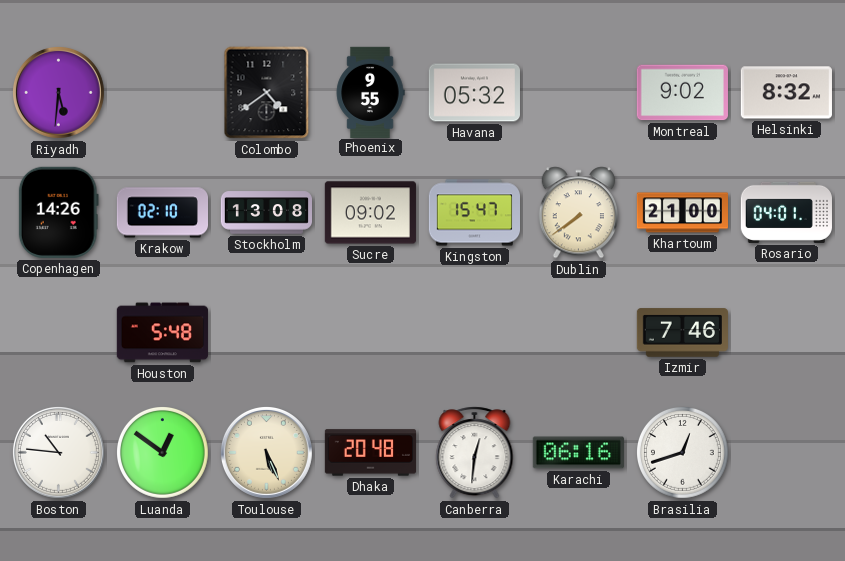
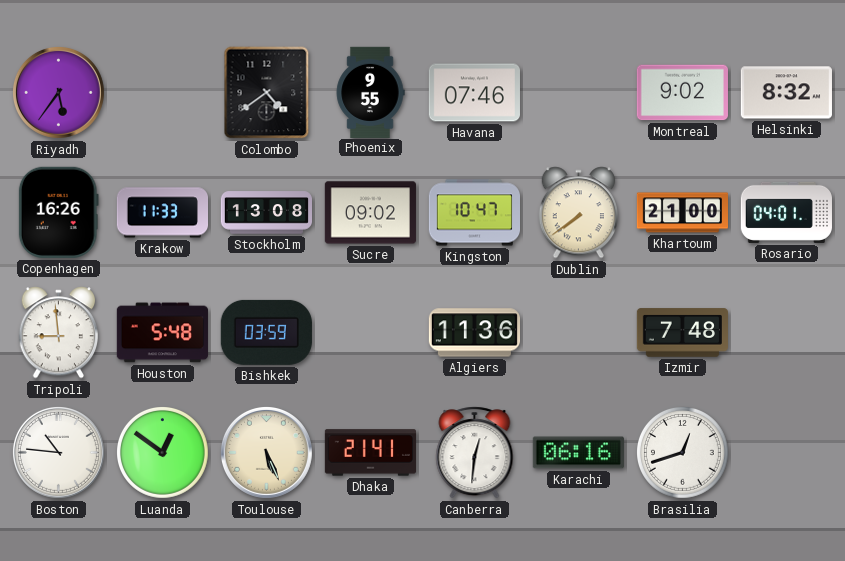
Riyadh: 5:31 -> 5:36 (58, 92)
Havana: 05:32 -> 07:46 (474, 93)
Copenhagen: 14:26 -> 16:26 (58, 212)
Krakow: 02:10 -> 11:33 (162, 213)
Kingston: 15:47 -> 10:47 (474, 213)
Tripoli: none -> 8:59 (58, 333)
Bishkek: none -> 03:59 (266, 332)
Algiers: none -> 11:36 (474, 333)
Izmir: 7:46 -> 7:48 (682, 333)
Dhaka: 20:48 -> 21:41 (370, 453)
